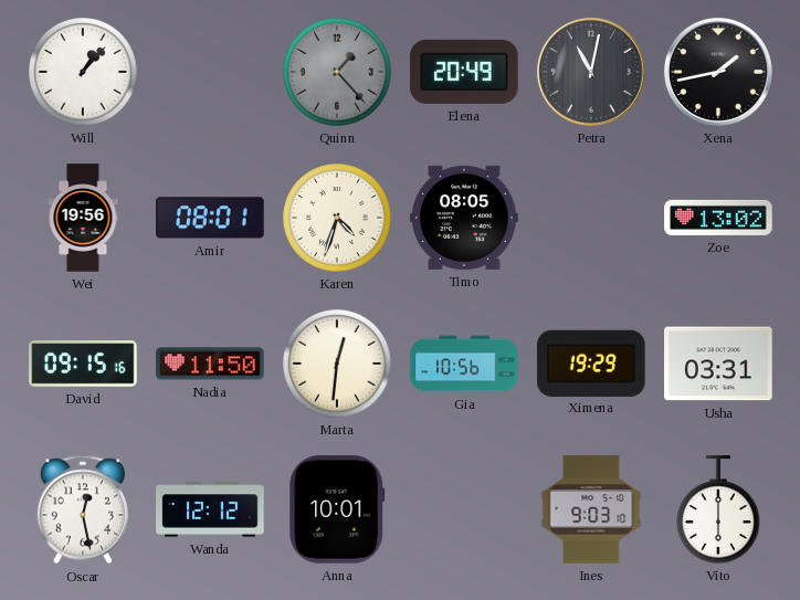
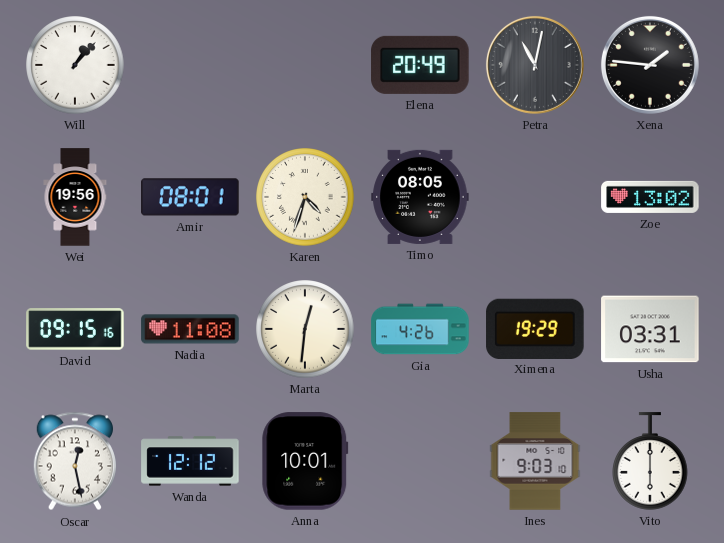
Quinn: 1:23 -> none (337, 72)
Xena: 1:43 -> 1:46 (650, 65)
Nadia: 11:50 -> 11:08 (190, 329)
Gia: 10:56 -> 4:26 (420, 329)
